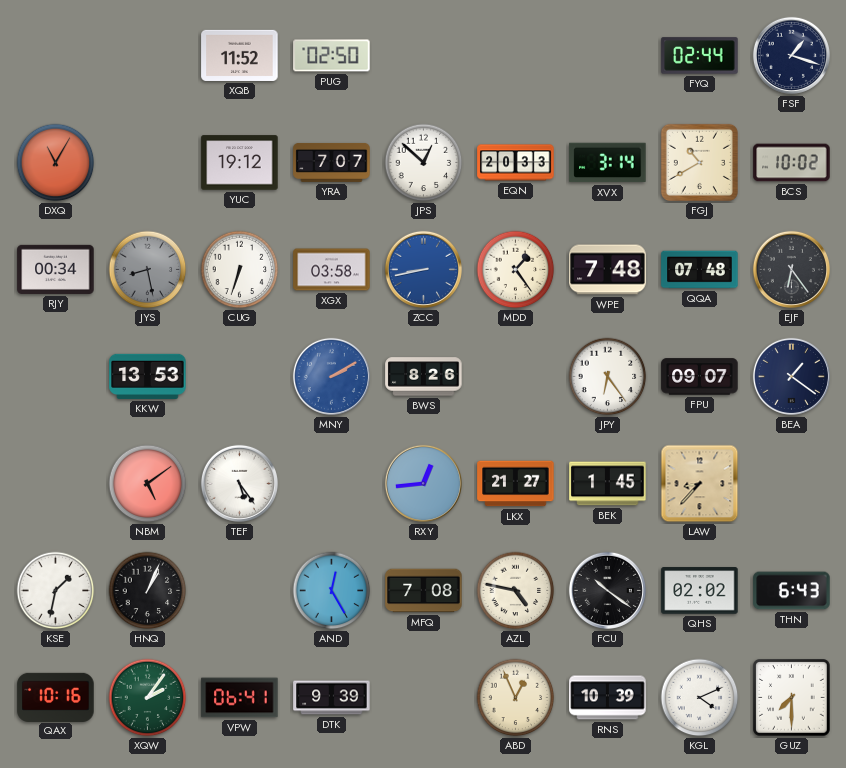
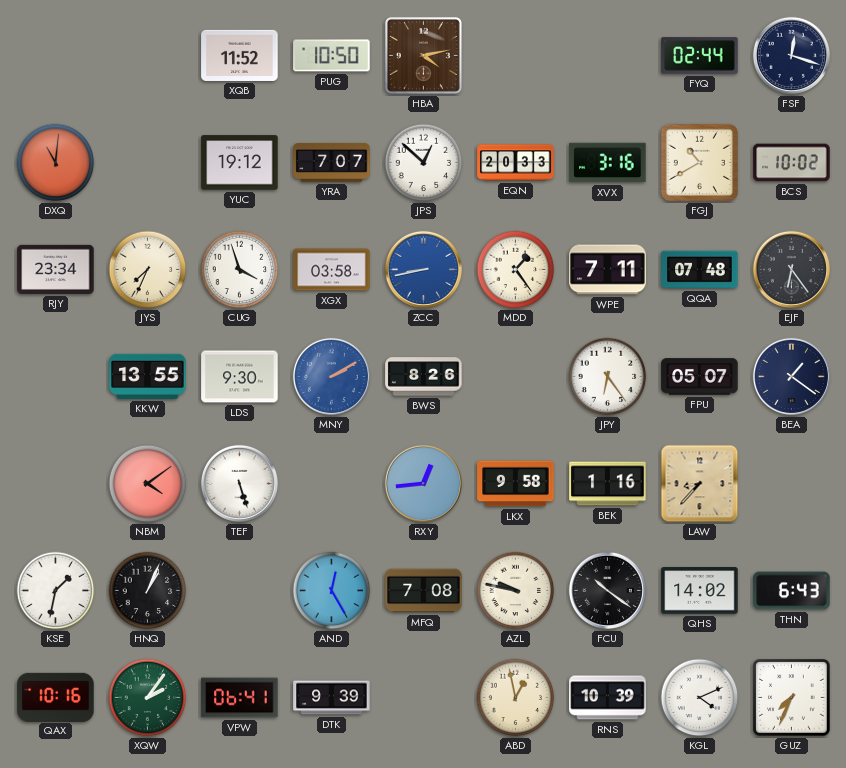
PUG: 02:50 -> 10:50 (332, 56)
HBA: none -> 4:13 (423, 55)
FSF: 1:18 -> 12:18 (791, 55)
DXQ: 11:05 -> 11:01 (56, 163)
XVX: 3:14 -> 3:16 (608, 163)
RJY: 00:34 -> 23:34 (56, 269)
JYS: 8:28 -> 7:34 (148, 270)
JYS dial: grey -> cream (148, 270)
CUG: 6:33 -> 3:57 (240, 270)
WPE: 7:48 -> 7:11 (608, 270)
KKW: 13:53 -> 13:55 (148, 376)
LDS: none -> 9:30 (240, 377)
FPU: 09:07 -> 05:07 (700, 377)
NBM: 5:09 -> 4:09 (148, 484)
TEF: 5:24 -> 5:27 (239, 483)
LKX: 21:27 -> 9:58 (516, 484)
BEK: 1:45 -> 1:16 (608, 484)
AZL: 4:47 -> 9:47 (516, 591)
QHS: 02:02 -> 14:02 (700, 591)
ABD: 12:56 -> 12:58 (516, 698)
GUZ: 7:30 -> 7:34 (792, 698)
